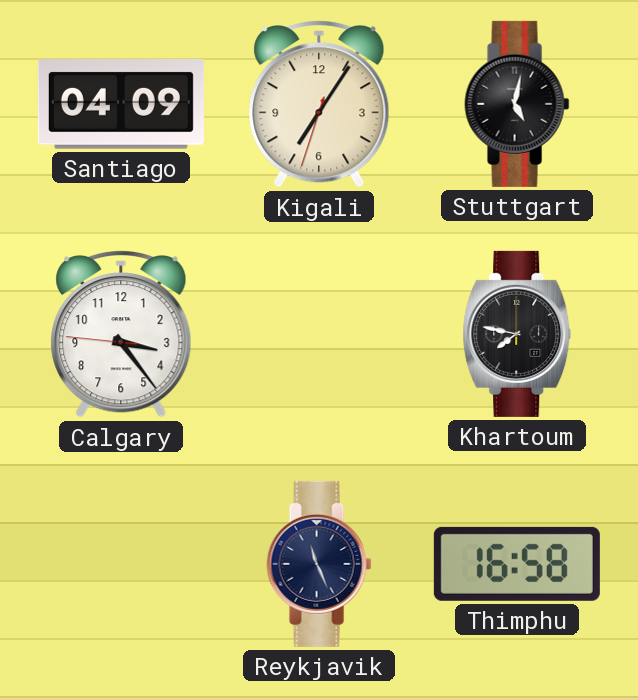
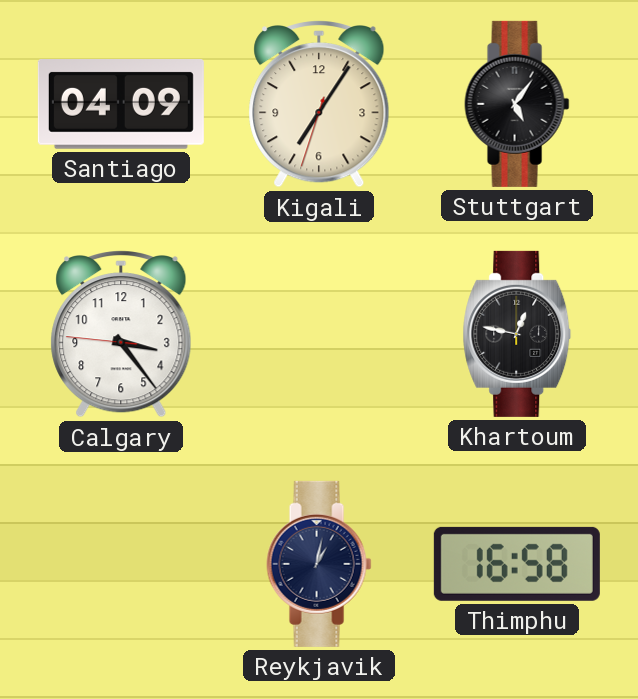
Stuttgart: 5:02 -> 5:06 (517, 104)
Khartoum: 7:47 -> 12:47 (517, 334)
Reykjavik: 11:26 -> 1:02 (319, 564)
